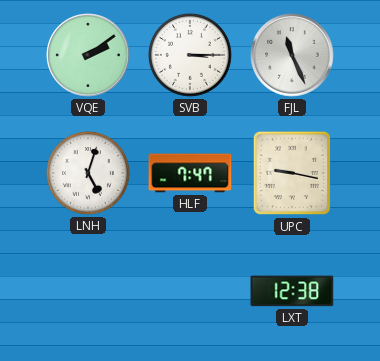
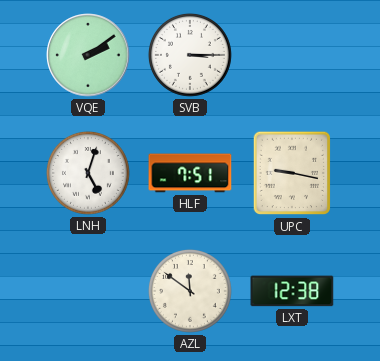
FJL: 11:26 -> none (292, 55)
HLF: 7:47 -> 7:51 (190, 173)
AZL: none -> 11:51 (190, 291)
